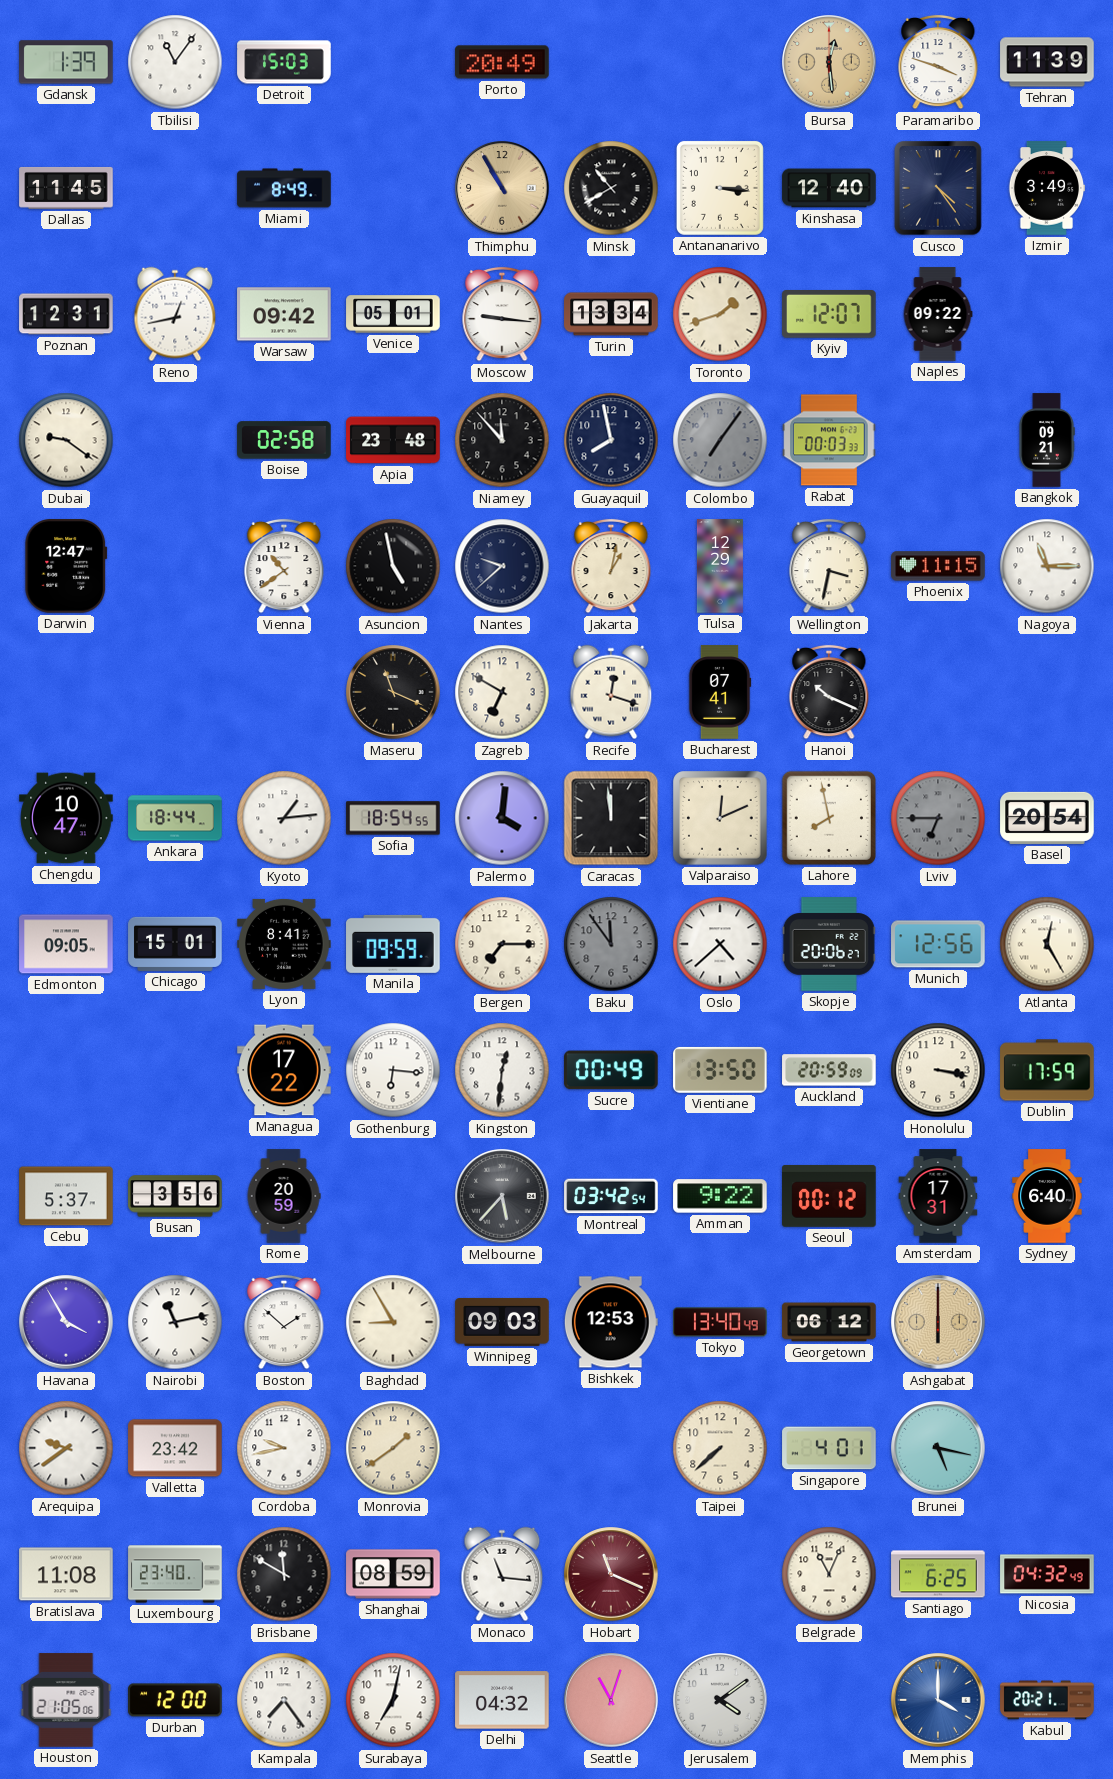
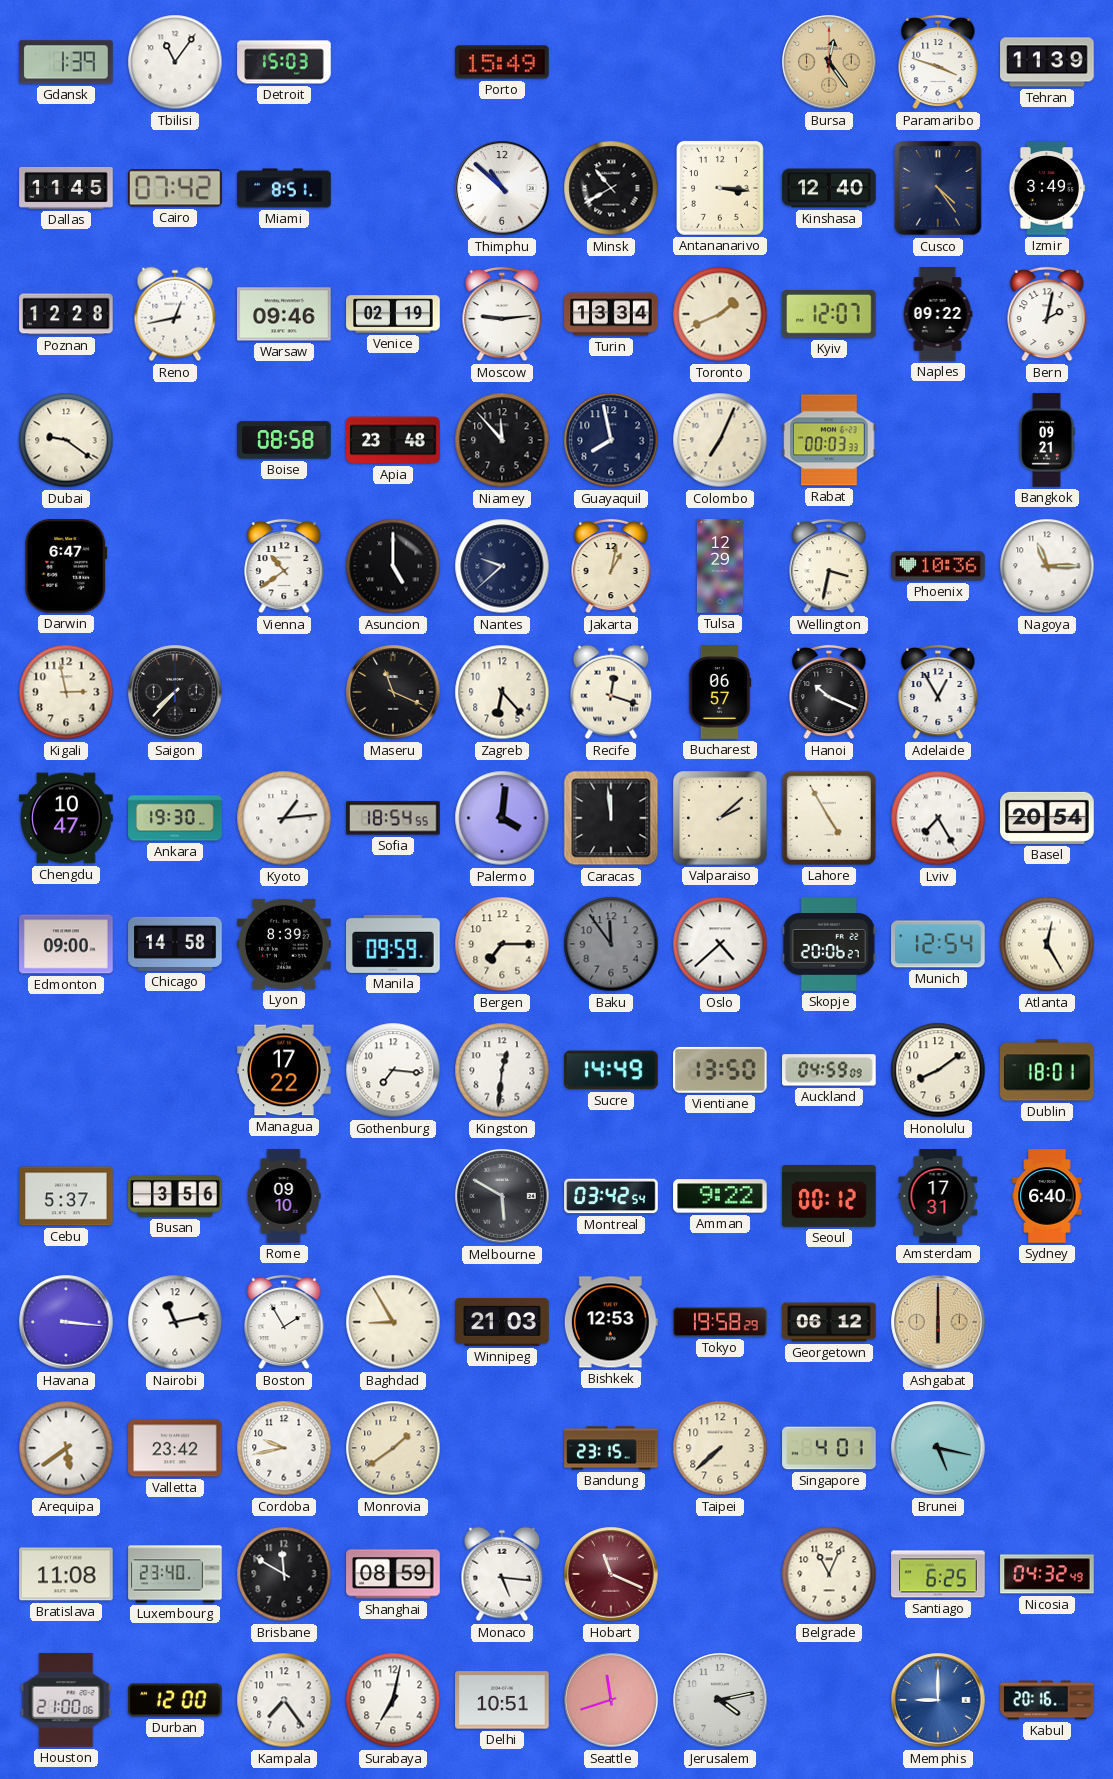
Porto: 20:49 -> 15:49 (502, 62)
Bursa: 12:29 -> 12:24 (829, 62)
Cairo: none -> 07:42 (176, 188)
Miami: 8:49 -> 8:51 (284, 188)
Thimphu: 10:55 -> 10:52 (502, 188)
Thimphu dial: champagne -> white (502, 188)
Poznan: 12:31 -> 12:28 (66, 314)
Warsaw: 09:42 -> 09:46 (284, 314)
Venice: 05:01 -> 02:19 (393, 314)
Moscow: 9:16 -> 9:14 (502, 314)
Toronto: 1:42 -> 1:41 (720, 314)
Bern: none -> 2:02 (1047, 314)
Boise: 02:58 -> 08:58 (284, 440)
Colombo: 7:06 -> 7:04 (720, 440)
Colombo dial: grey -> cream (720, 440)
Darwin: 12:47 -> 6:47 (66, 566)
Asuncion: 4:58 -> 5:00 (393, 566)
Phoenix: 11:15 -> 10:36 (938, 566)
Kigali: none -> 2:58 (66, 692)
Saigon: none -> 7:37 (175, 692)
Zagreb: 6:50 -> 6:23 (502, 692)
Bucharest: 07:41 -> 06:57 (720, 692)
Adelaide: none -> 12:55 (938, 692)
Ankara: 18:44 -> 19:30 (175, 818)
Valparaiso: 12:11 -> 2:08 (720, 818)
Lahore: 7:58 -> 4:55 (829, 818)
Lviv: 6:45 -> 7:25 (938, 818)
Lviv dial: grey -> white (938, 818)
Edmonton: 09:05 -> 09:00 (66, 944)
Chicago: 15:01 -> 14:58 (175, 944)
Lyon: 8:41 -> 8:39 (284, 944)
Munich: 12:56 -> 12:54 (938, 944)
Gothenburg: 6:16 -> 7:16 (393, 1070)
Sucre: 00:49 -> 14:49 (611, 1070)
Auckland: 20:59 -> 04:59 (829, 1070)
Honolulu: 3:17 -> 8:09 (938, 1070)
Dublin: 17:59 -> 18:01 (1047, 1070)
Rome: 20:59 -> 09:10 (284, 1196)
Melbourne: 5:37 -> 5:50 (502, 1196)
Havana: 3:55 -> 3:16 (66, 1322)
Boston: 1:52 -> 1:55 (284, 1322)
Winnipeg: 09:03 -> 21:03 (502, 1322)
Tokyo: 13:40 -> 19:58 (720, 1322)
Arequipa: 9:39 -> 5:39 (66, 1448)
Bandung: none -> 23:15 (611, 1448)
Monaco: 11:16 -> 5:16 (502, 1574)
Houston: 21:05 -> 21:00 (66, 1700)
Delhi: 04:32 -> 10:51 (502, 1700)
Seattle: 11:03 -> 11:42 (611, 1700)
Jerusalem: 4:09 -> 4:13 (720, 1700)
Memphis: 4:00 -> 9:00 (938, 1700)
Kabul: 20:21 -> 20:16 (1047, 1700)
